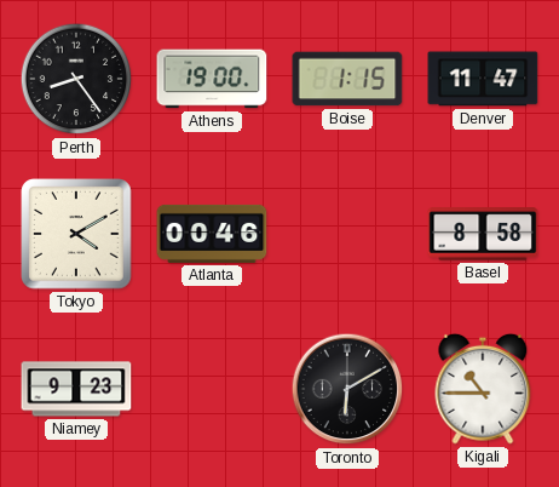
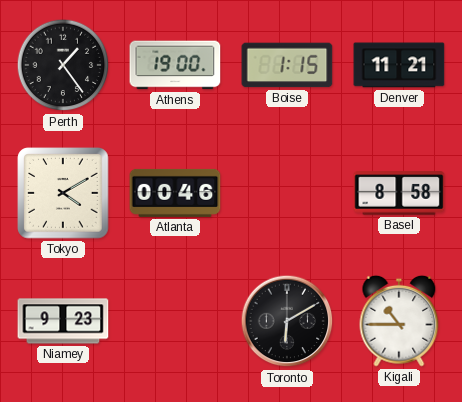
Perth: 8:24 -> 1:24 (63, 65)
Denver: 11:47 -> 11:21 (399, 65)
